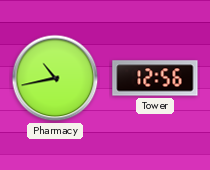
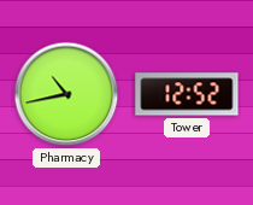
Tower: 12:56 -> 12:52 (187, 94)
